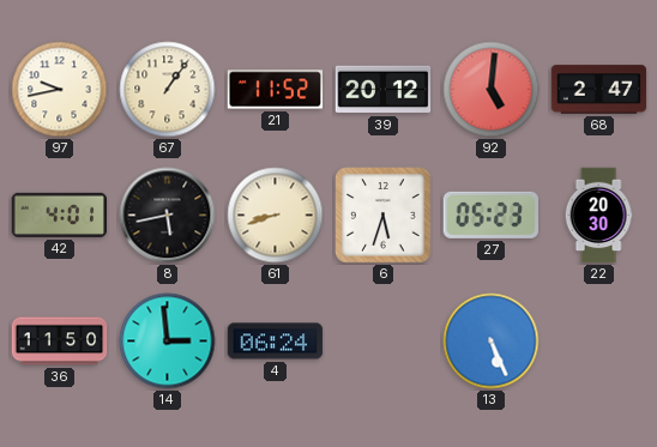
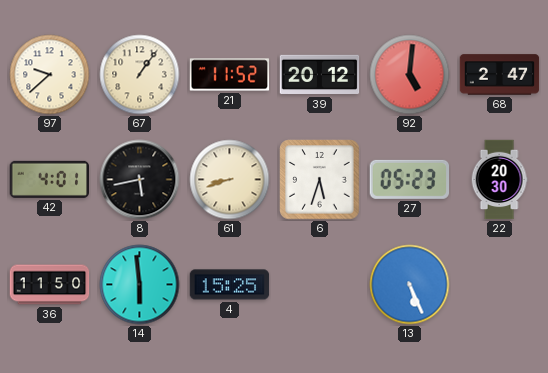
97: 9:43 -> 9:38 (50, 75)
14: 2:59 -> 5:59 (140, 285)
4: 06:24 -> 15:25 (230, 285)
